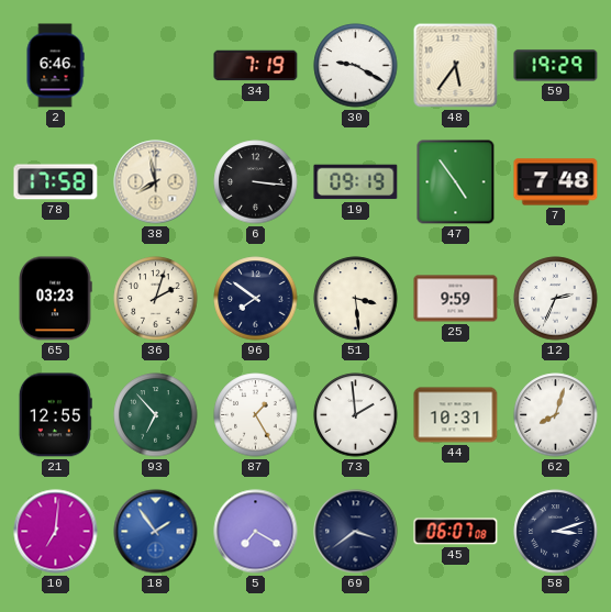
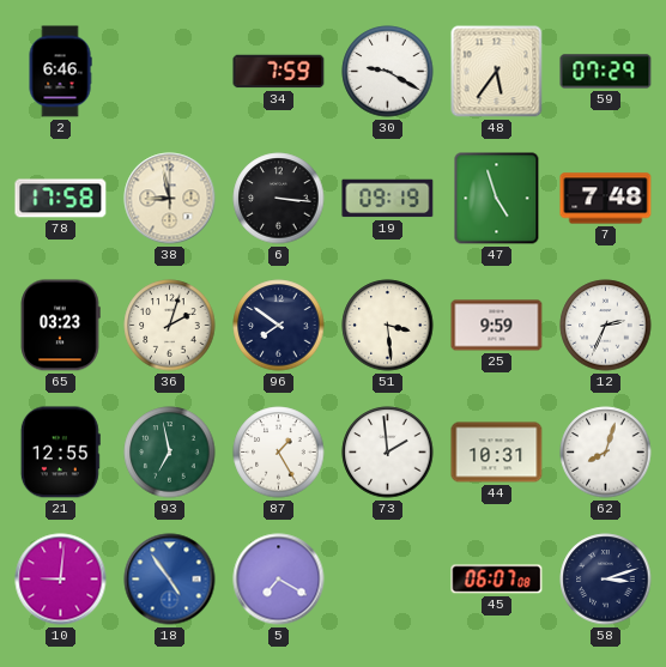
34: 7:19 -> 7:59 (279, 72)
59: 19:29 -> 07:29 (606, 72)
38: 7:58 -> 8:58 (170, 199)
47: 4:54 -> 4:57 (497, 199)
93: 6:53 -> 6:58 (170, 453)
10: 7:01 -> 9:01 (61, 580)
18: 1:54 -> 4:54 (170, 580)
69: 3:39 -> none (356, 532)
